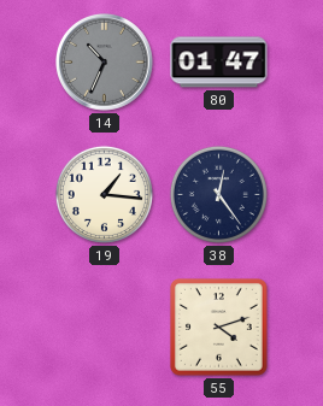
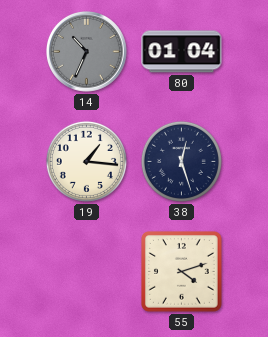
80: 01:47 -> 01:04 (182, 52)
38: 12:24 -> 12:27 (181, 161)
